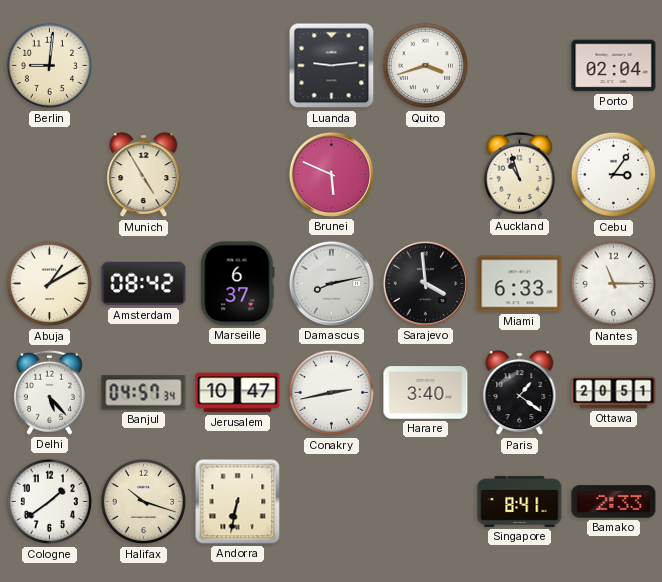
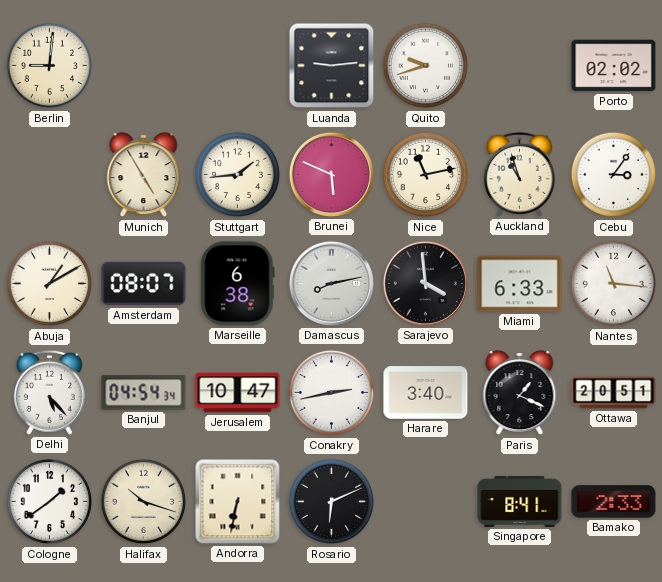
Quito: 3:42 -> 9:42 (426, 66)
Porto: 02:04 -> 02:02 (614, 66)
Stuttgart: none -> 1:44 (238, 175)
Nice: none -> 11:13 (426, 175)
Amsterdam: 08:42 -> 08:07 (144, 284)
Marseille: 6:37 -> 6:38 (238, 284)
Nantes: 11:15 -> 11:16 (614, 284)
Banjul: 04:57 -> 04:54 (144, 393)
Paris: 1:21 -> 1:19 (520, 393)
Rosario: none -> 6:11 (332, 502)
